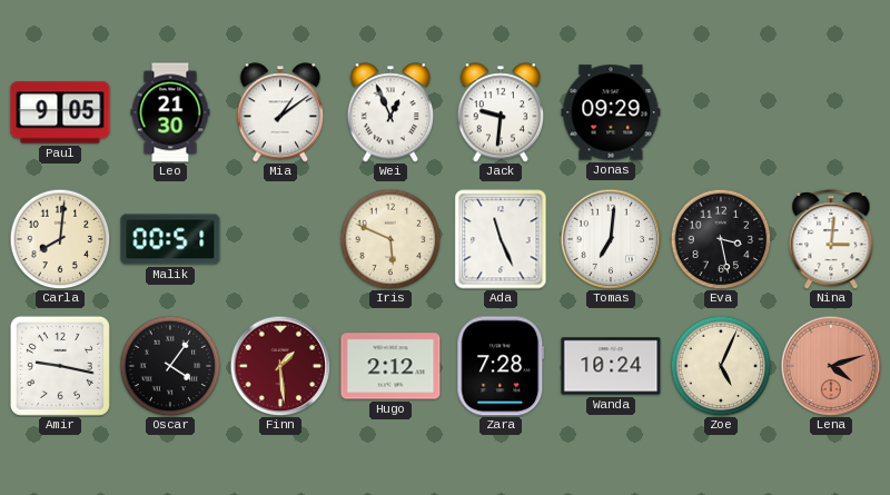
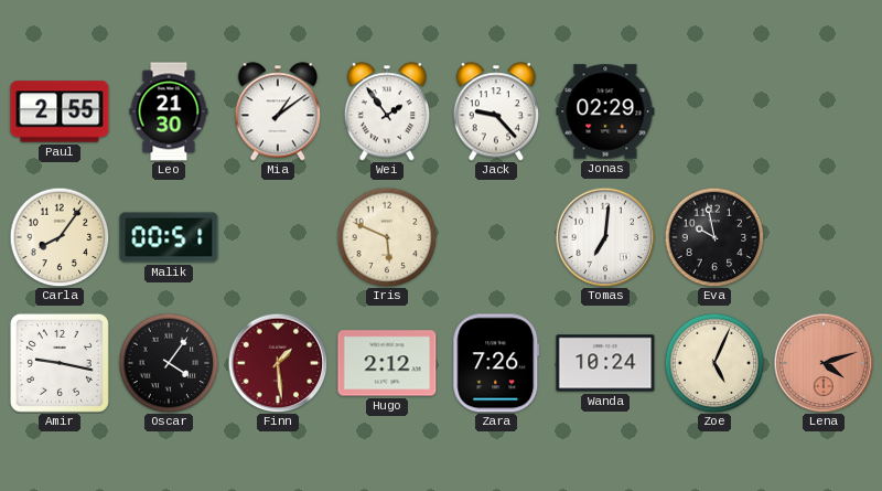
Paul: 9:05 -> 2:55 (60, 111)
Wei: 12:56 -> 1:54 (387, 111)
Jack: 9:31 -> 9:23 (496, 111)
Jonas: 09:29 -> 02:29 (605, 111)
Carla: 8:01 -> 8:06 (60, 237)
Ada: 11:26 -> none (501, 239)
Eva: 3:28 -> 9:58 (714, 237)
Nina: 3:01 -> none (831, 239)
Zara: 7:28 -> 7:26 (496, 363)
